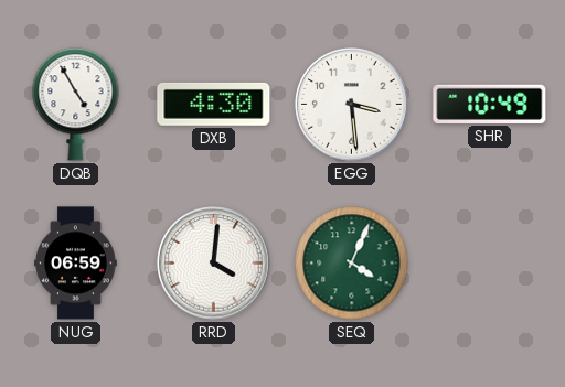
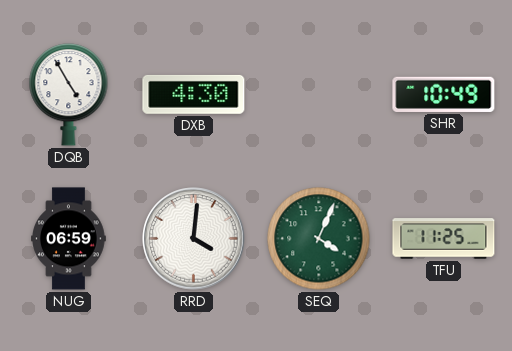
EGG: 3:29 -> none (352, 105)
TFU: none -> 11:25 (444, 239)
